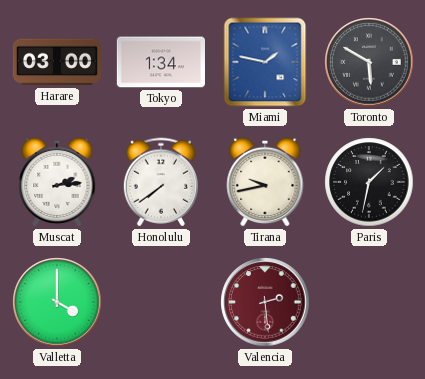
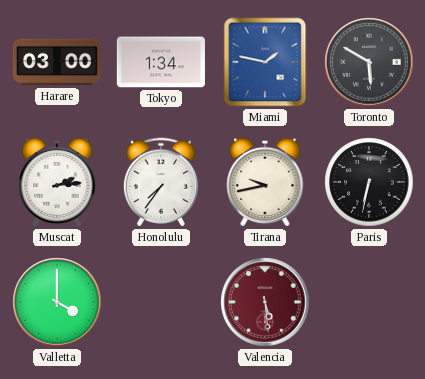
Honolulu: 7:39 -> 7:36 (161, 182)
Paris: 1:32 -> 6:32 (369, 182)
Valencia: 2:29 -> 5:29 (265, 302)
